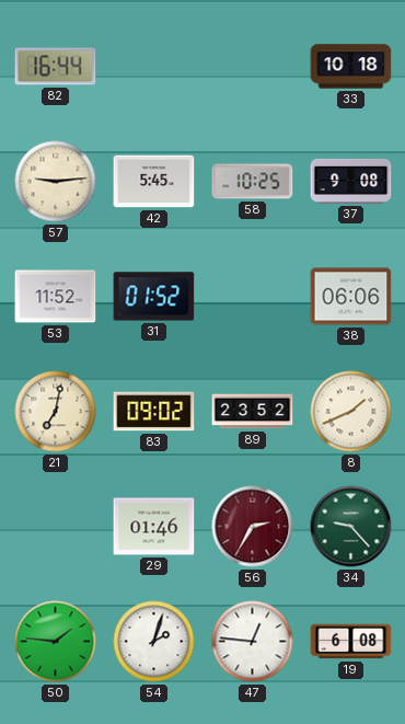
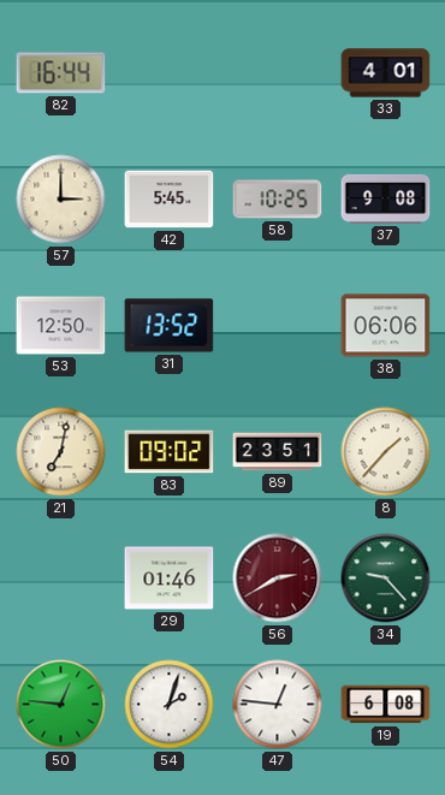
33: 10:18 -> 4:01 (386, 73)
57: 9:14 -> 3:00 (61, 200)
53: 11:52 -> 12:50 (61, 326)
31: 01:52 -> 13:52 (170, 326)
89: 23:52 -> 23:51 (278, 452)
8: 1:41 -> 1:37 (386, 452)
56: 2:35 -> 2:40 (278, 579)
50: 1:46 -> 12:46 (61, 705)
